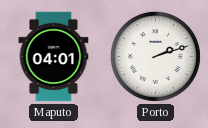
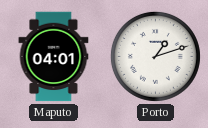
Porto: 2:12 -> 1:12 (155, 56)
